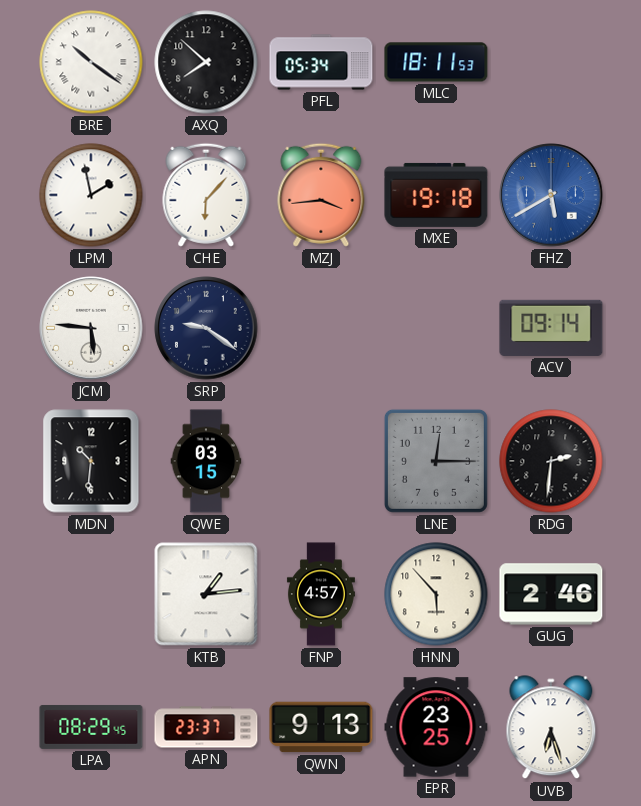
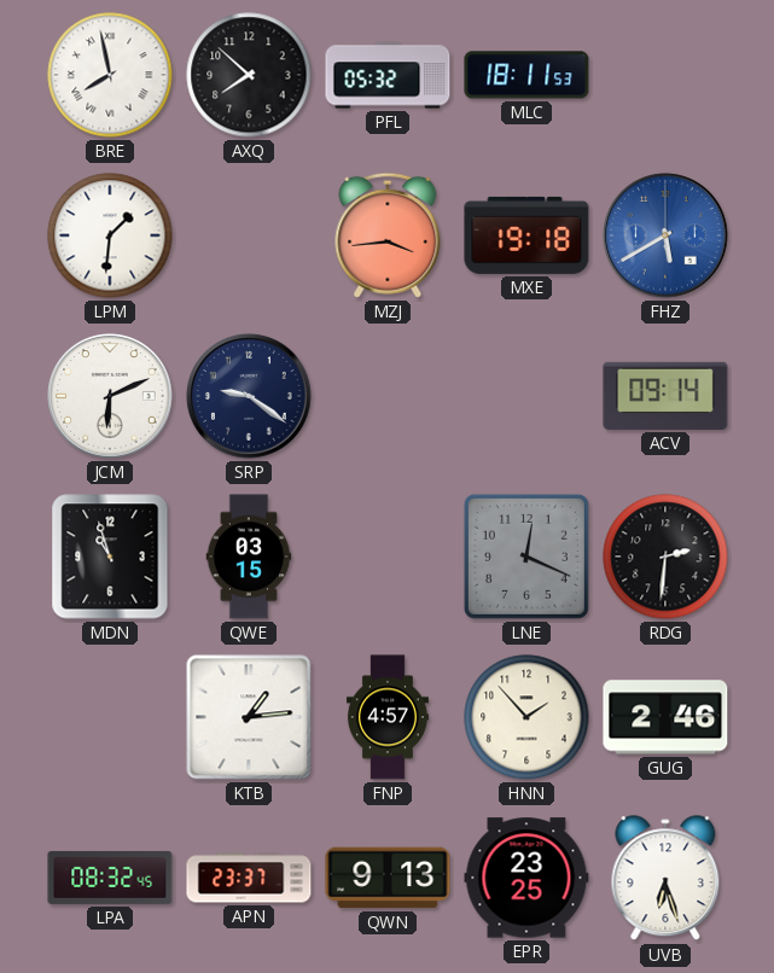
BRE: 10:21 -> 7:58 (110, 75)
PFL: 05:34 -> 05:32 (388, 75)
LPM: 1:58 -> 1:31 (110, 235)
CHE: 6:07 -> none (206, 195)
JCM: 5:46 -> 6:11 (110, 396)
MDN: 10:31 -> 10:57 (110, 557)
LNE: 12:15 -> 12:19 (526, 557)
HNN: 5:53 -> 1:53 (526, 717)
LPA: 08:29 -> 08:32 (110, 878)
